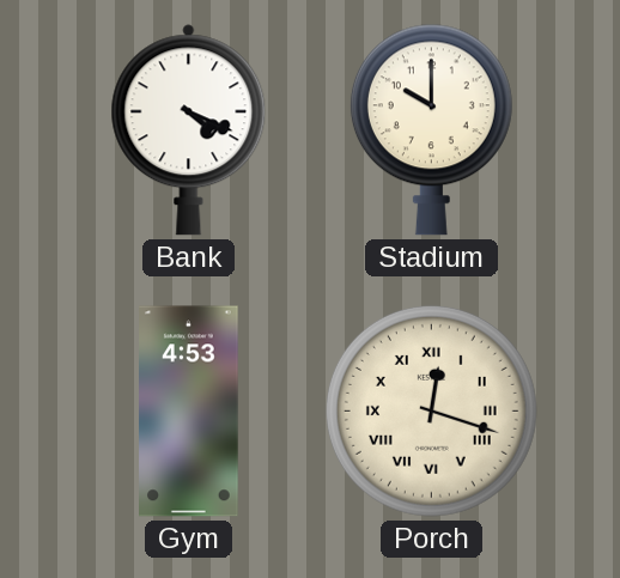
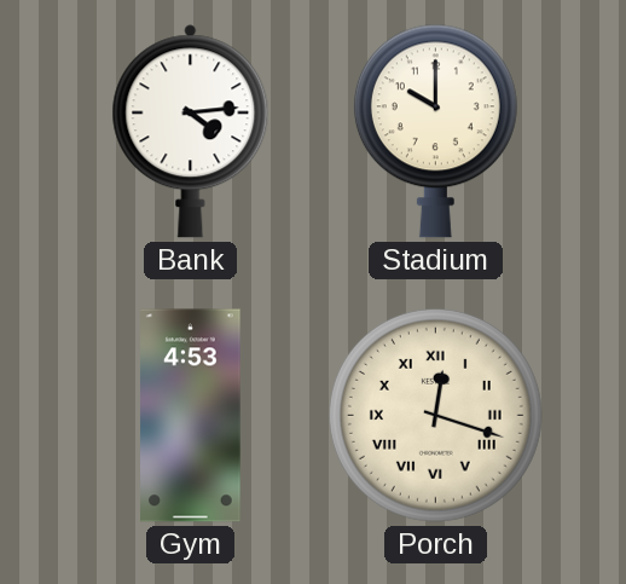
Bank: 4:19 -> 4:14 (191, 132)
